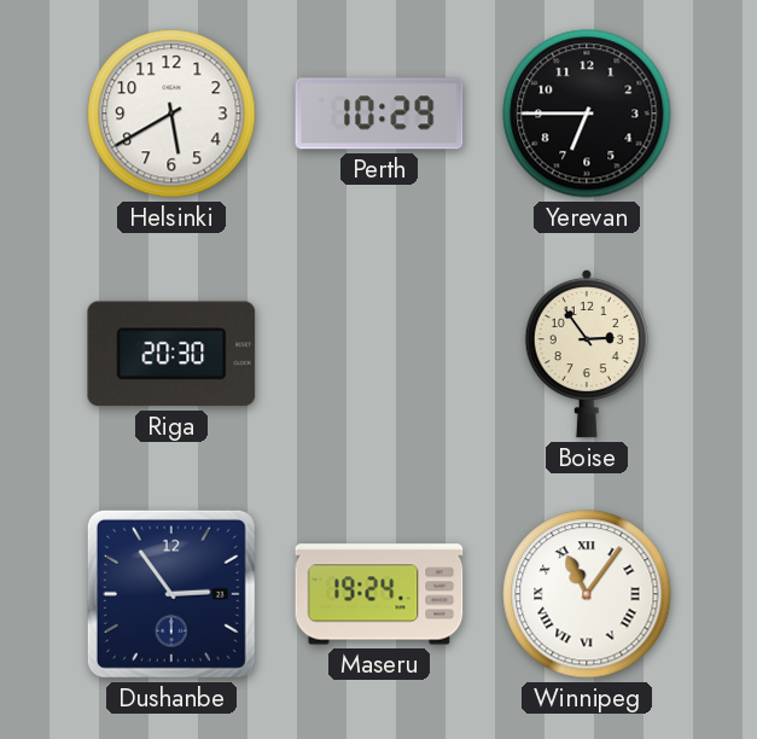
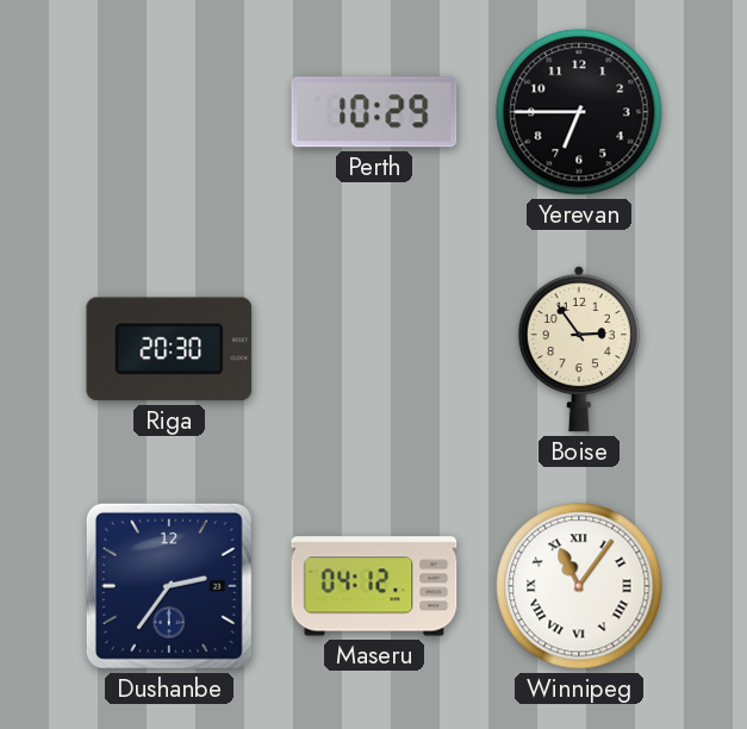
Helsinki: 5:40 -> none (171, 114)
Dushanbe: 2:54 -> 2:36 (169, 586)
Maseru: 19:24 -> 04:12 (374, 586)
